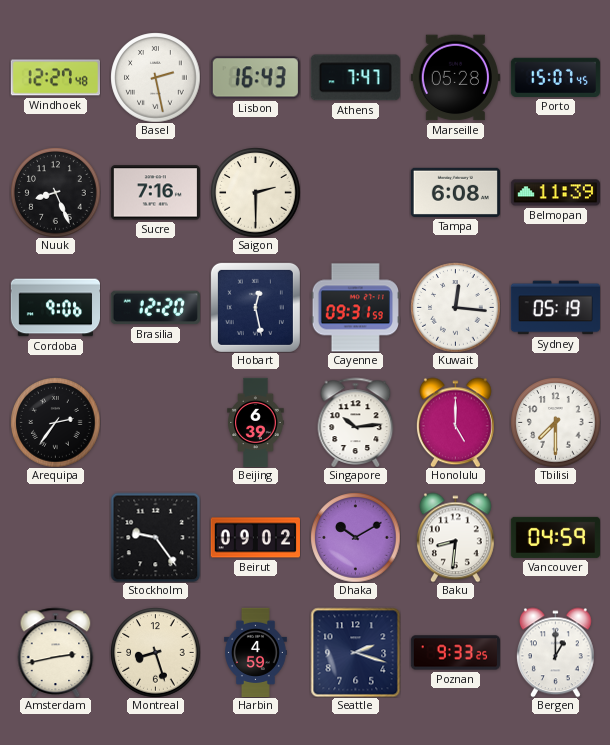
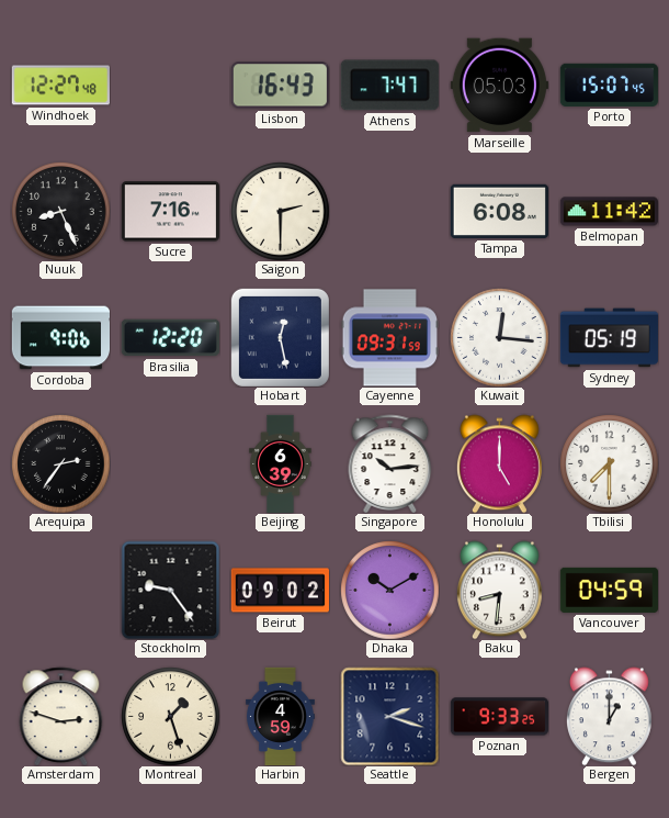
Basel: 2:28 -> none (155, 77)
Marseille: 05:28 -> 05:03 (499, 86)
Belmopan: 11:39 -> 11:42 (609, 212)
Amsterdam: 2:43 -> 2:48 (61, 716)
Montreal: 8:27 -> 1:27 (170, 716)
